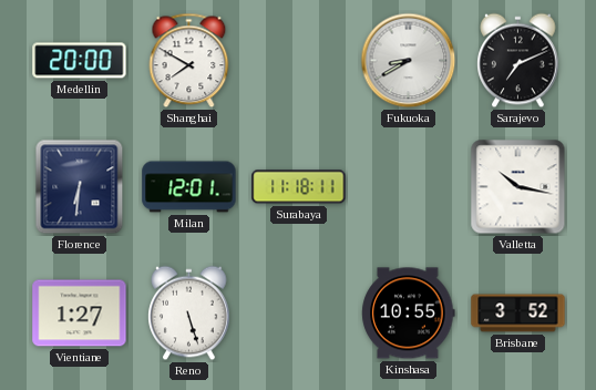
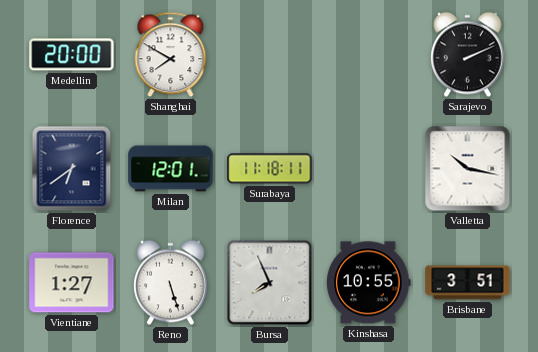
Fukuoka: 8:40 -> none (409, 61)
Sarajevo: 7:11 -> 2:11 (468, 55)
Florence: 6:31 -> 6:39 (72, 169)
Bursa: none -> 7:56 (270, 283)
Brisbane: 3:52 -> 3:51 (468, 283)
